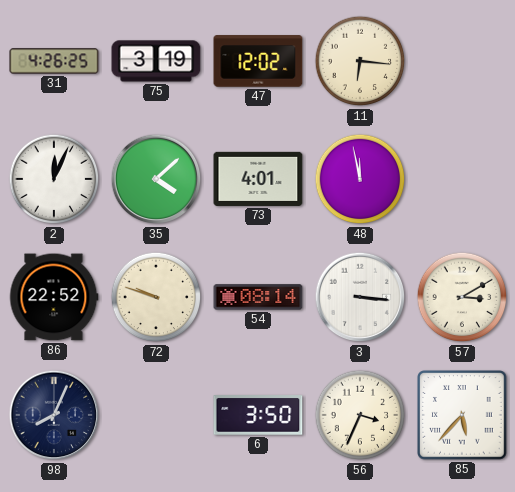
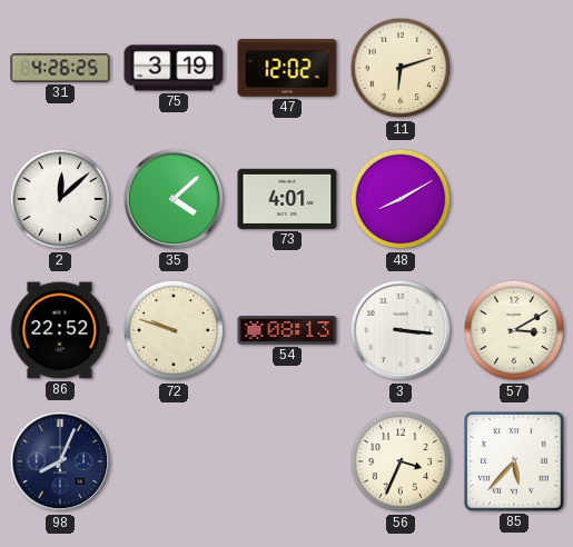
11: 6:16 -> 6:12 (401, 68)
2: 12:04 -> 12:08 (60, 199)
48: 11:58 -> 8:10 (401, 199)
54: 08:14 -> 08:13 (287, 330)
6: 3:50 -> none (258, 415)
